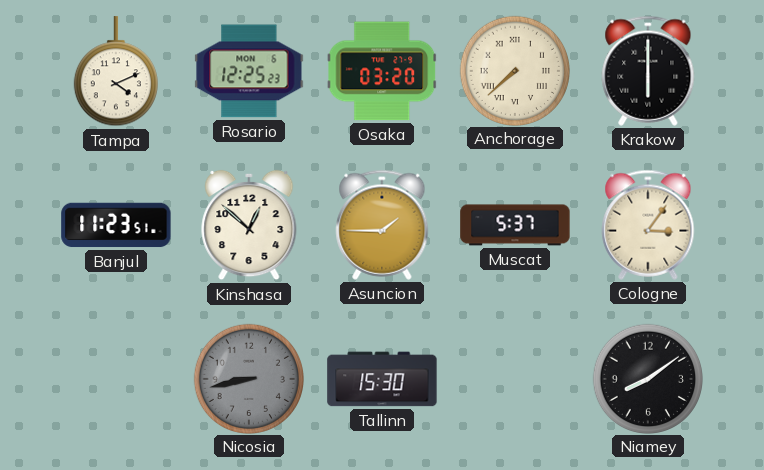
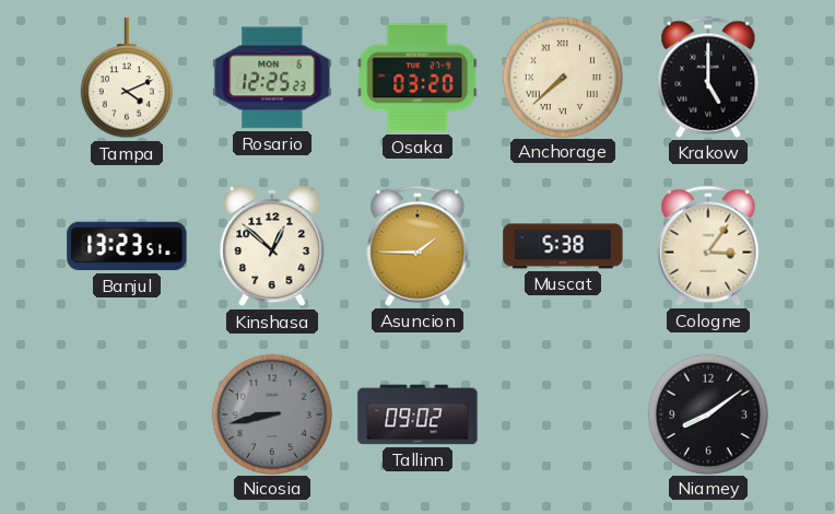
Krakow: 6:00 -> 5:00 (708, 78)
Banjul: 11:23 -> 13:23 (127, 246)
Muscat: 5:37 -> 5:38 (563, 246)
Tallinn: 15:30 -> 09:02 (417, 414)
